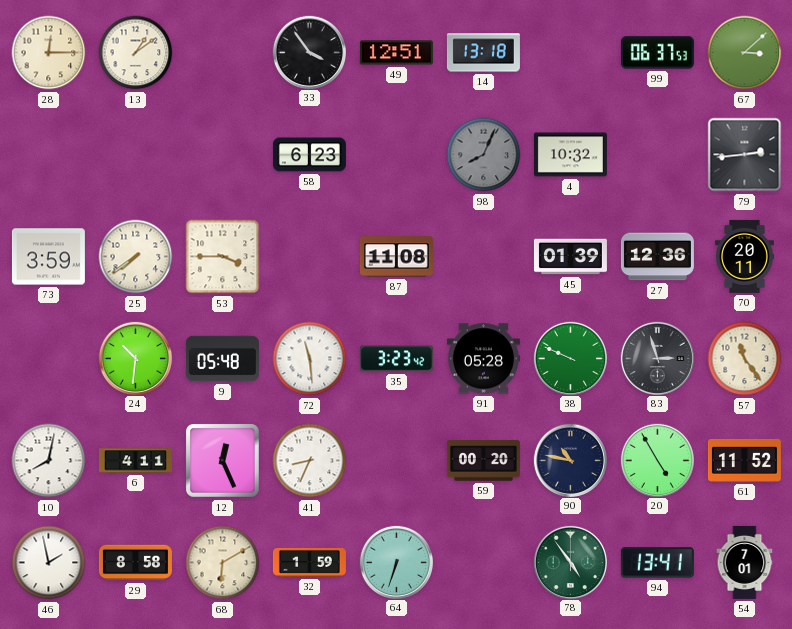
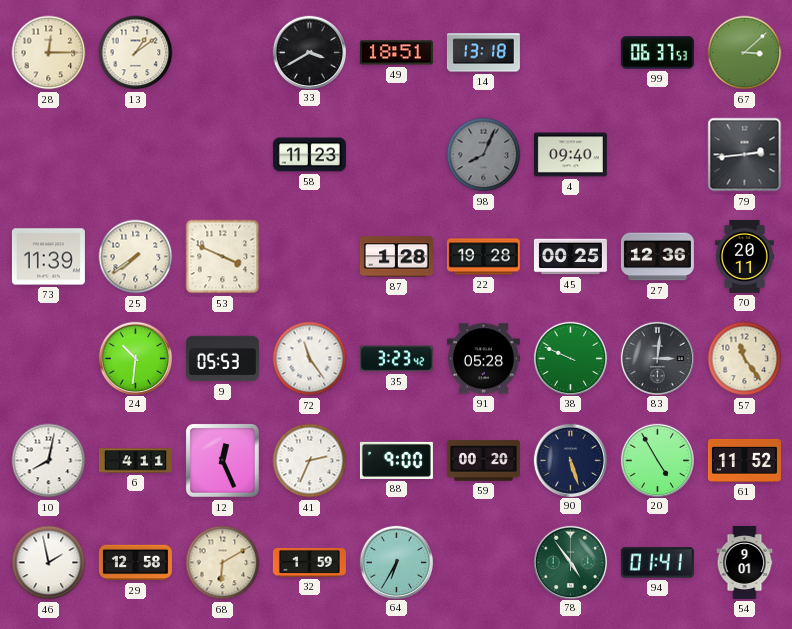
33: 3:54 -> 3:40 (309, 52)
49: 12:51 -> 18:51 (396, 53)
58: 6:23 -> 11:23 (309, 155)
4: 10:32 -> 09:40 (570, 155)
73: 3:59 -> 11:39 (48, 257)
53: 3:45 -> 3:49 (223, 257)
87: 11:08 -> 1:28 (396, 257)
22: none -> 19:28 (483, 257)
45: 01:39 -> 00:25 (570, 257)
9: 05:48 -> 05:53 (222, 359)
72: 11:29 -> 11:24 (310, 359)
83: 2:57 -> 3:01 (657, 358)
41: 8:34 -> 2:34 (310, 461)
88: none -> 9:00 (396, 460)
90: 10:47 -> 5:27 (570, 460)
29: 8:58 -> 12:58 (135, 563)
64: 6:33 -> 6:35 (396, 562)
94: 13:41 -> 01:41 (657, 563)
54: 7:01 -> 9:01 (745, 562)
